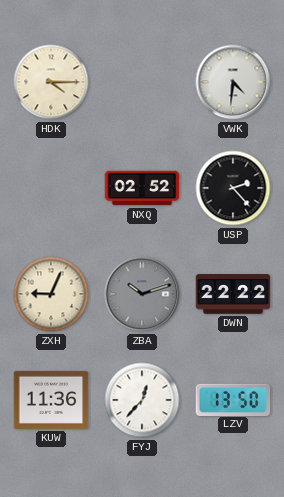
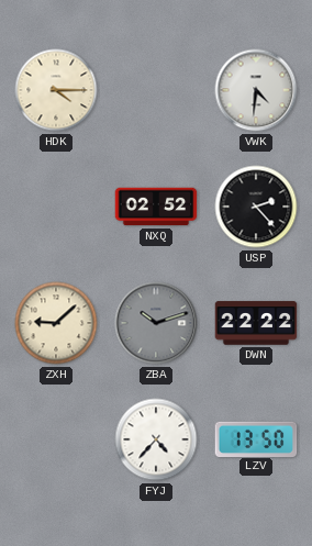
ZXH: 9:04 -> 9:08 (56, 323)
KUW: 11:36 -> none (51, 400)
FYJ: 12:37 -> 4:37 (156, 439)
